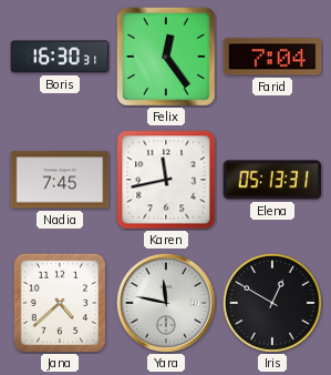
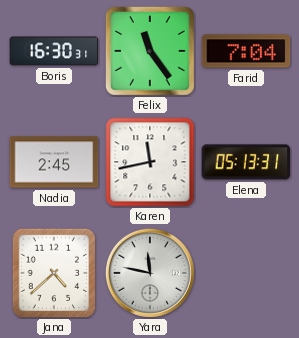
Felix: 12:24 -> 11:24 (150, 51)
Nadia: 7:45 -> 2:45 (54, 162)
Iris: 12:50 -> none (272, 303)
